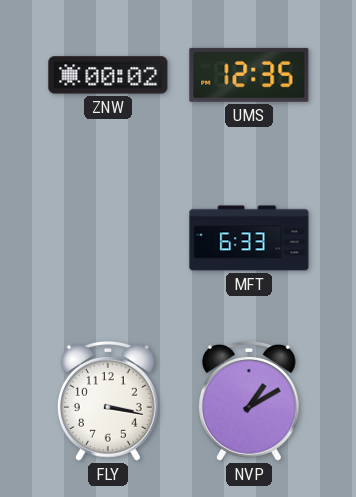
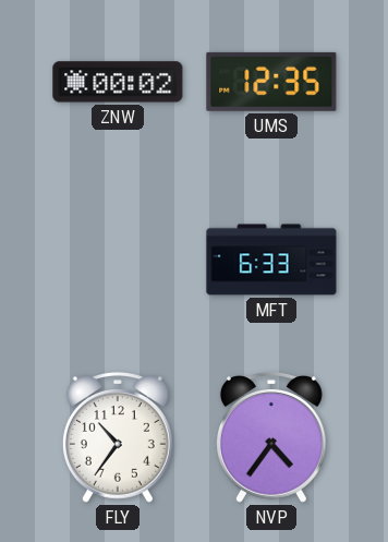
FLY: 3:17 -> 10:36 (118, 438)
NVP: 1:10 -> 4:36 (271, 438)
